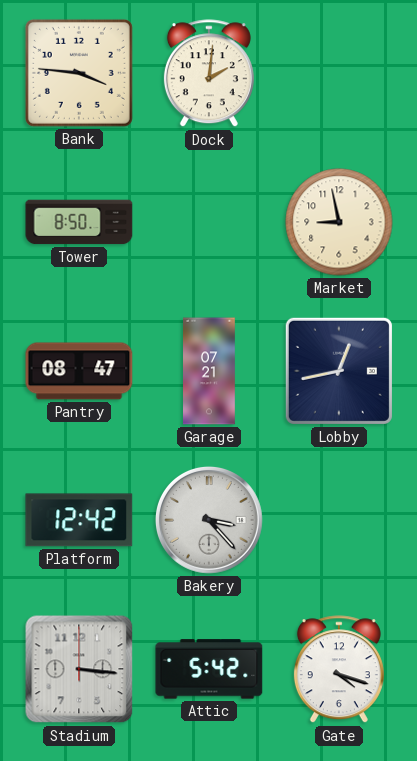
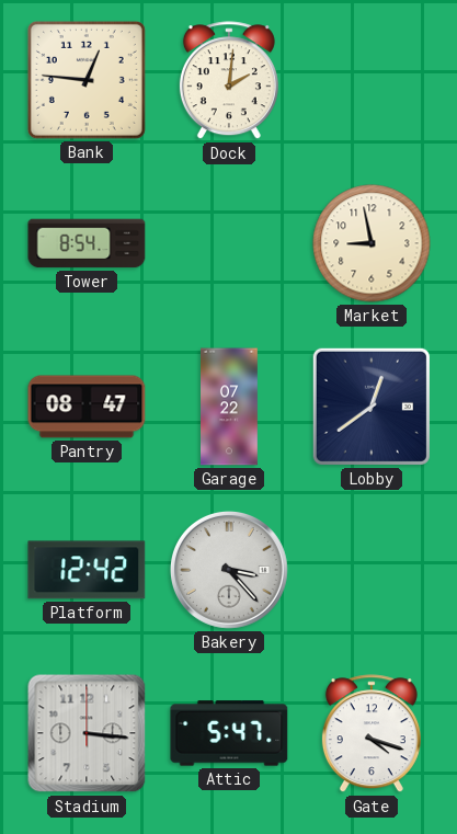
Bank: 3:46 -> 12:46 (87, 80)
Tower: 8:50 -> 8:54 (87, 243)
Garage: 07:21 -> 07:22 (230, 407)
Lobby: 12:43 -> 12:39 (372, 407)
Attic: 5:42 -> 5:47 (229, 733)
